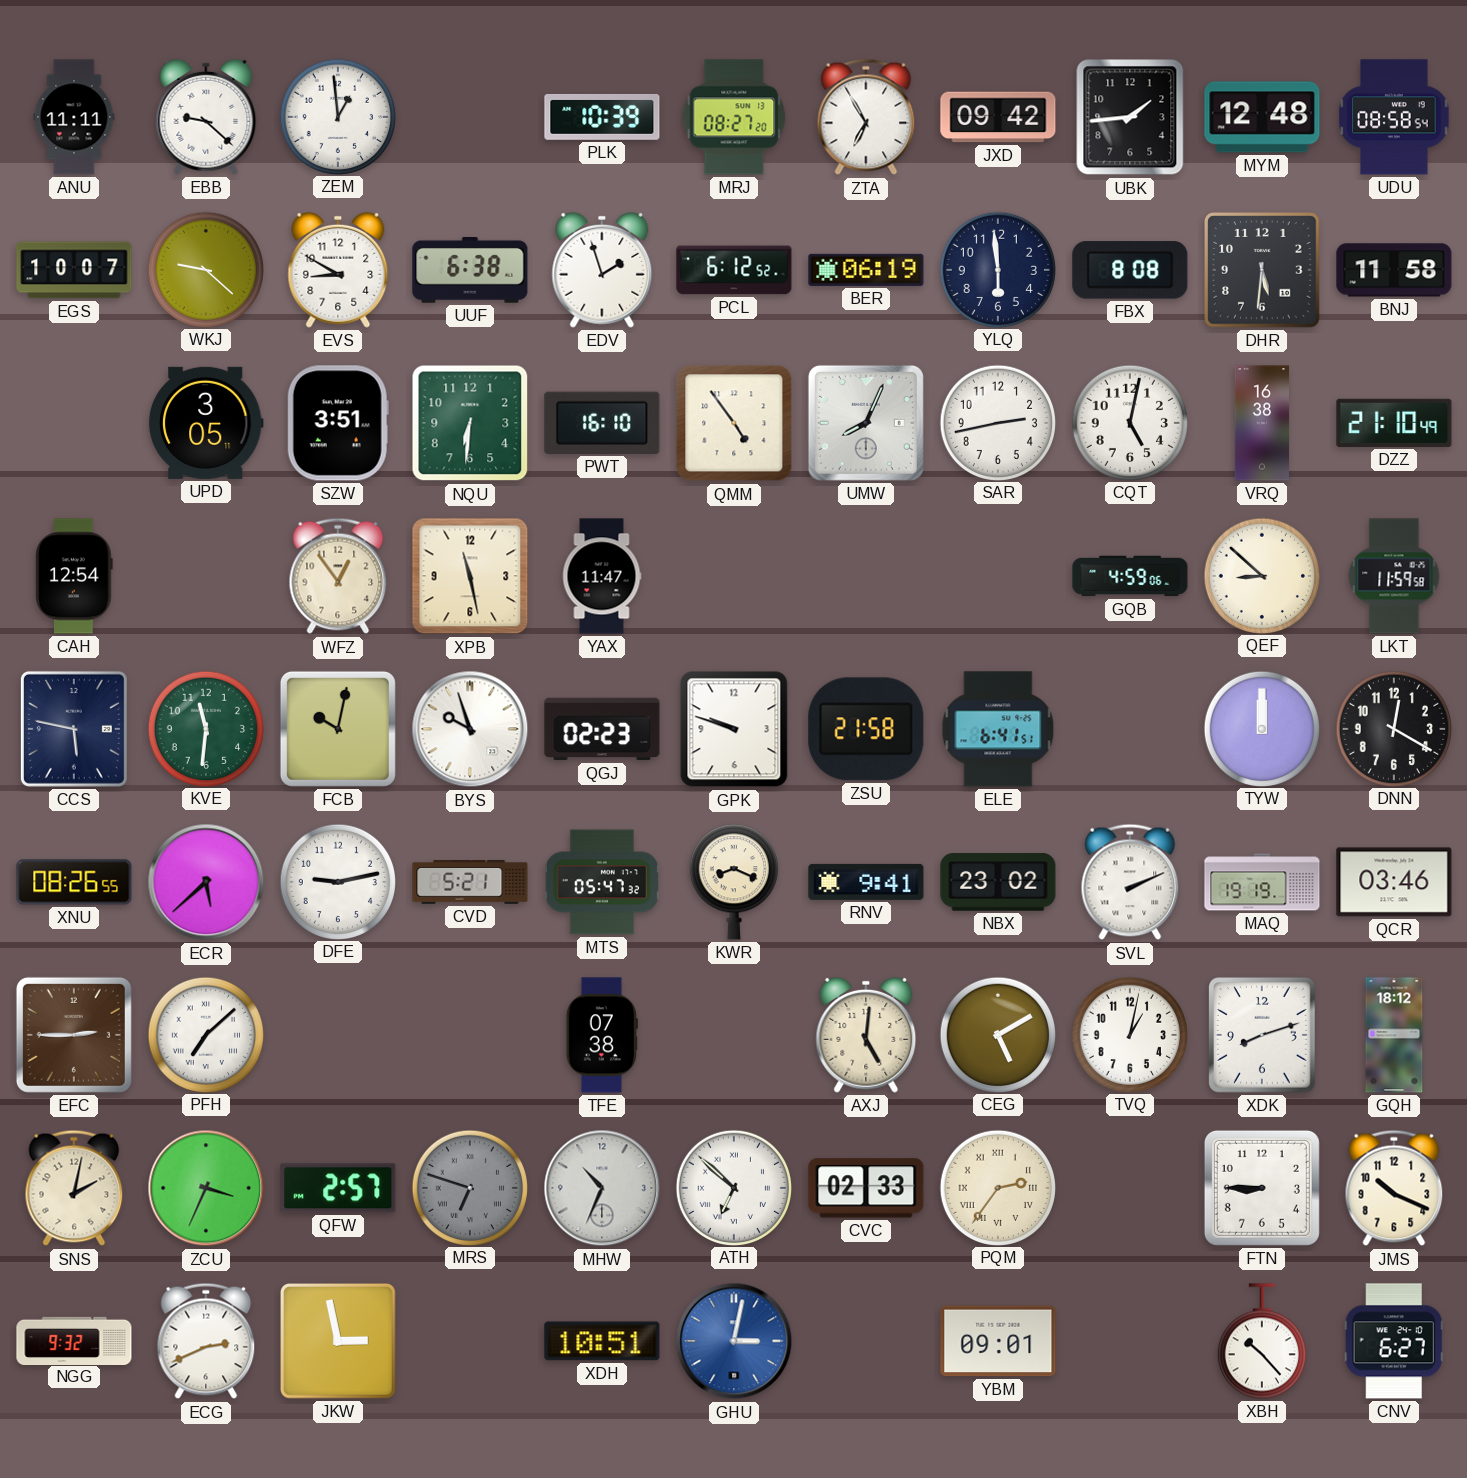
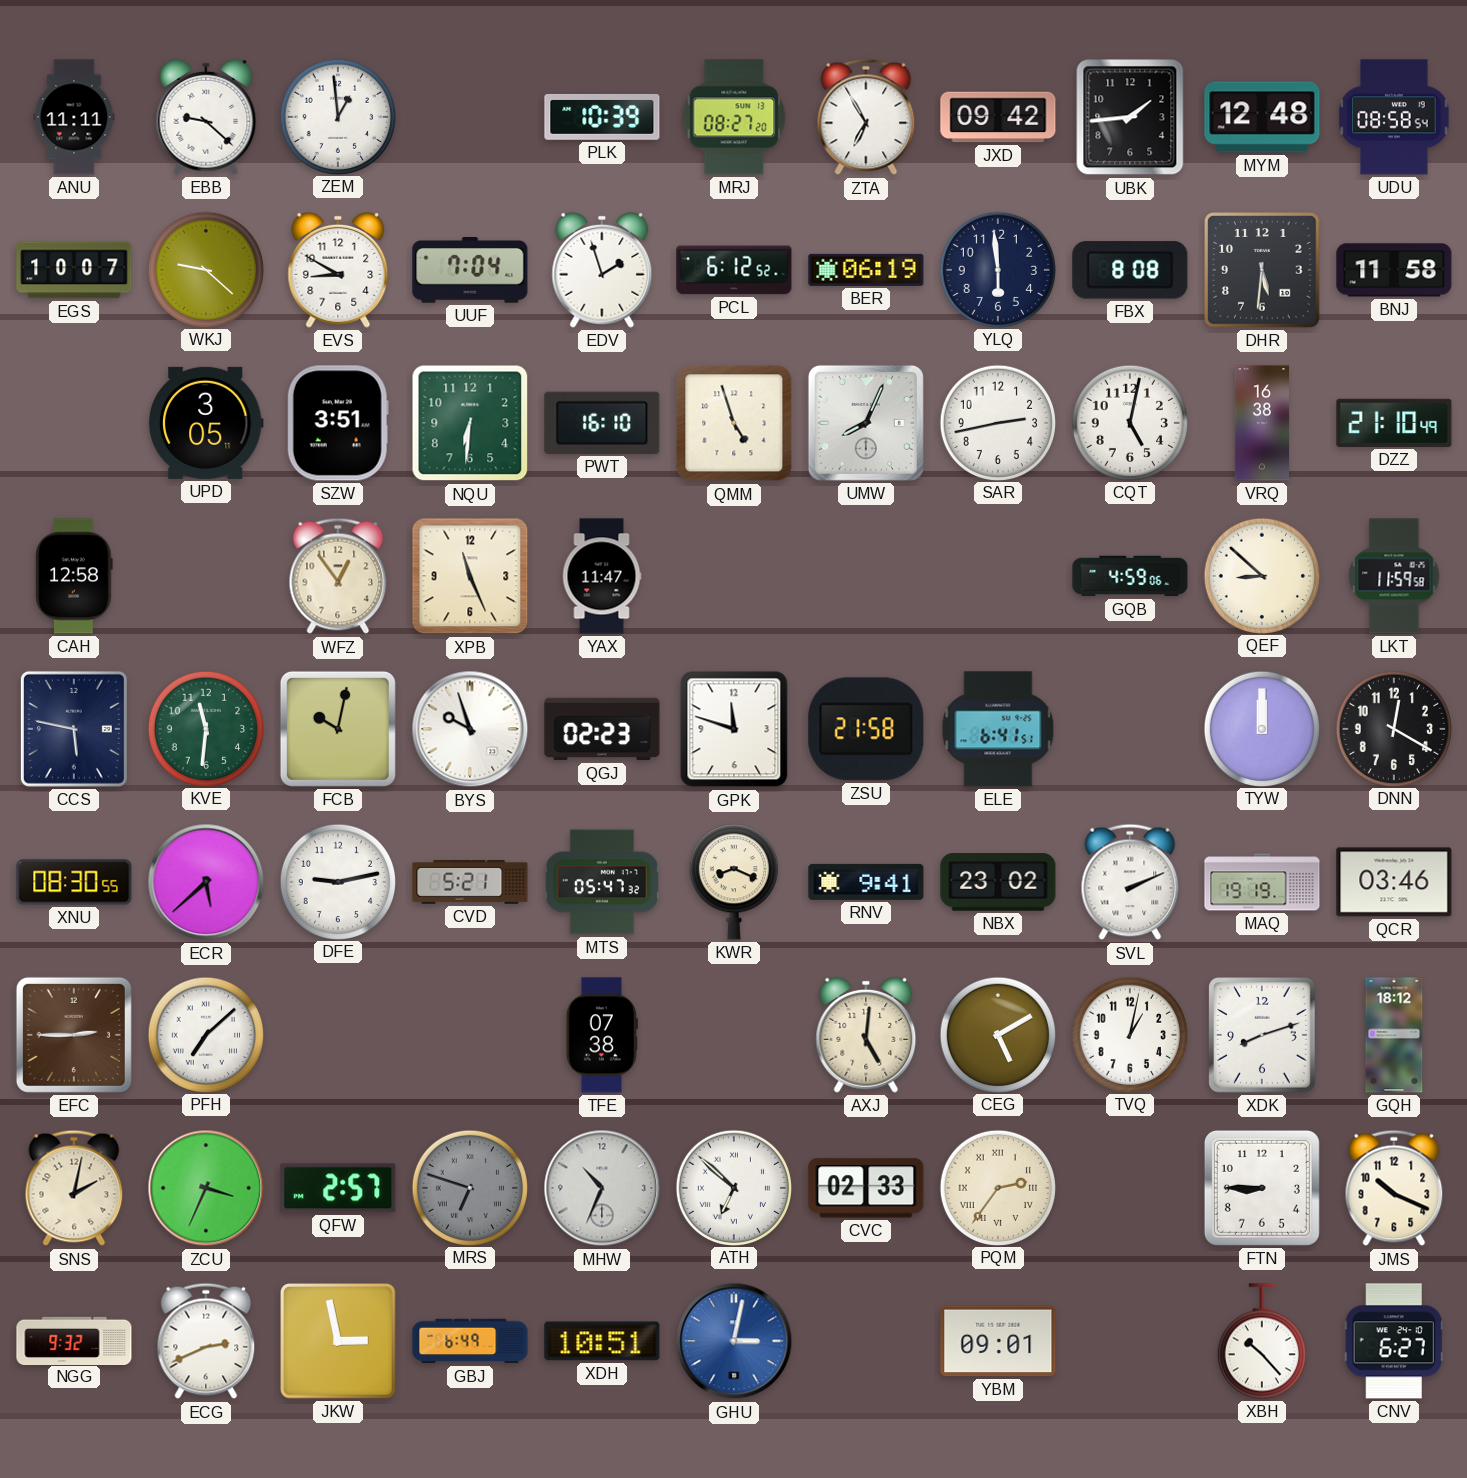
UUF: 6:38 -> 7:04 (470, 271)
QMM: 4:54 -> 4:57 (734, 423)
CAH: 12:54 -> 12:58 (74, 576)
XPB: 11:28 -> 11:26 (470, 576)
GPK: 9:48 -> 11:48 (734, 729)
XNU: 08:26 -> 08:30 (74, 882)
GBJ: none -> 6:49 (470, 1341)
